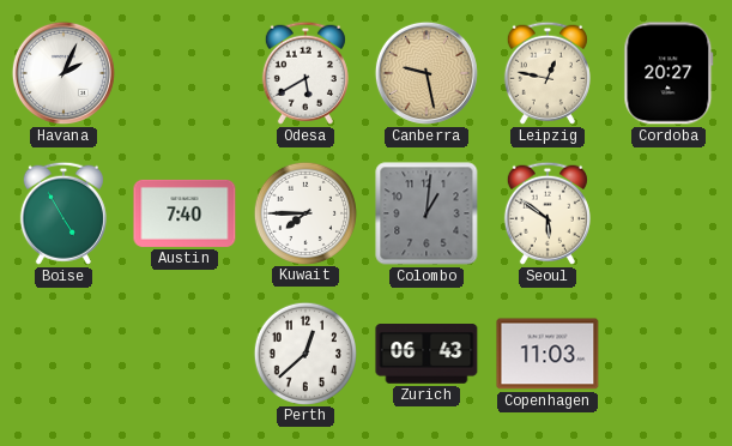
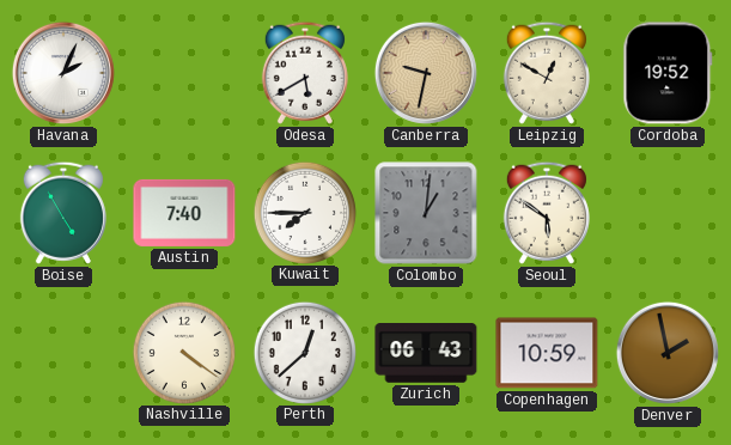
Canberra: 9:28 -> 9:32 (426, 73)
Leipzig: 12:47 -> 12:50 (547, 73)
Cordoba: 20:27 -> 19:52 (668, 73)
Nashville: none -> 4:21 (183, 352)
Copenhagen: 11:03 -> 10:59 (547, 353)
Denver: none -> 1:58 (668, 353)
